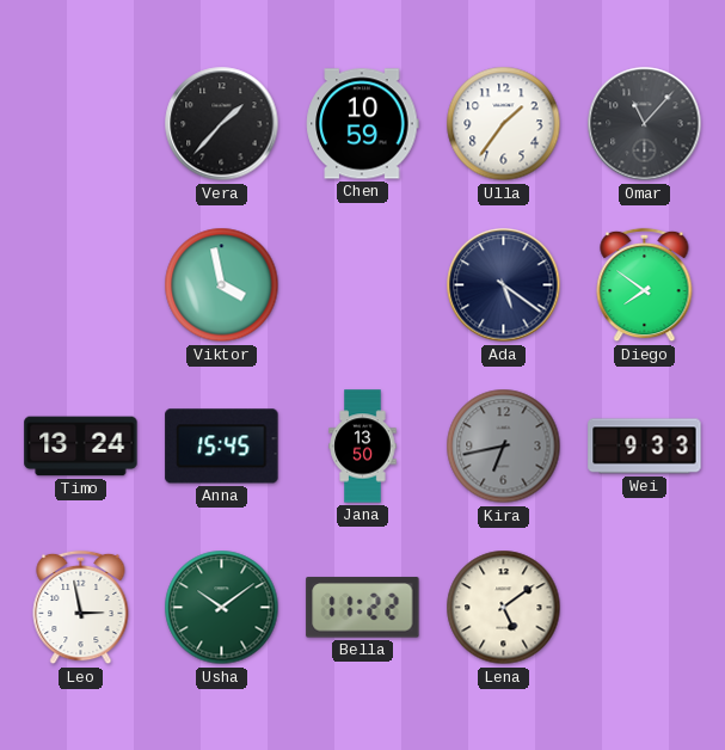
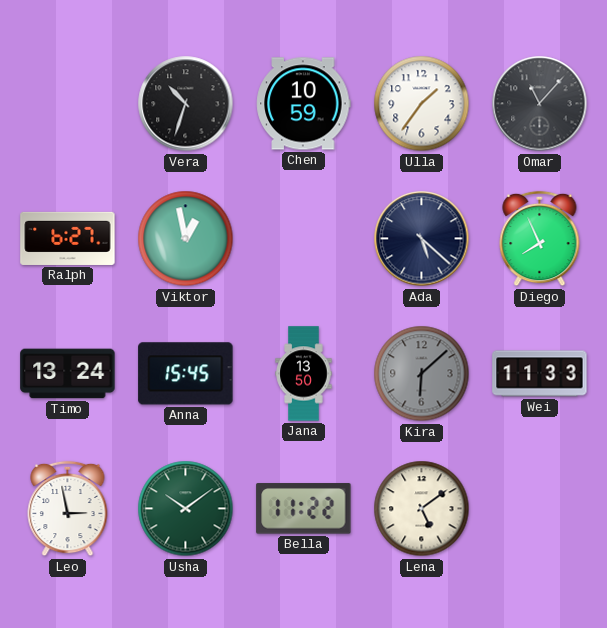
Vera: 1:37 -> 10:33 (186, 104)
Ralph: none -> 6:27 (68, 238)
Viktor: 3:58 -> 12:58 (186, 239)
Ada: 5:21 -> 5:22 (422, 239)
Diego: 7:51 -> 7:56 (540, 239)
Kira: 6:43 -> 6:08 (422, 374)
Wei: 9:33 -> 11:33 (540, 374)
